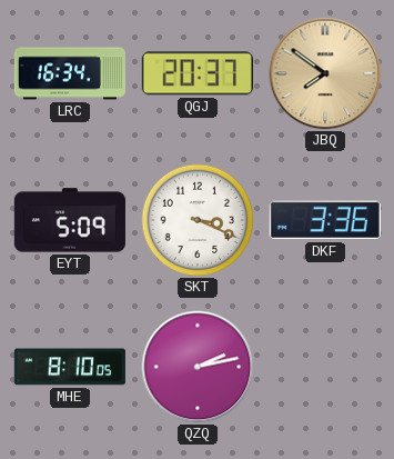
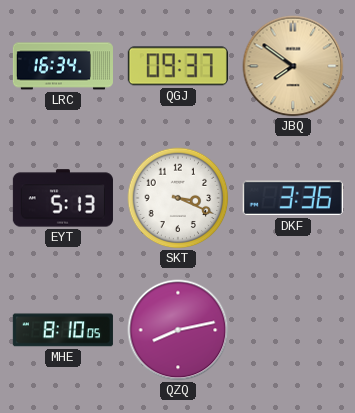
QGJ: 20:37 -> 09:37 (178, 66)
EYT: 5:09 -> 5:13 (63, 198)
QZQ: 2:13 -> 8:13 (178, 330)
